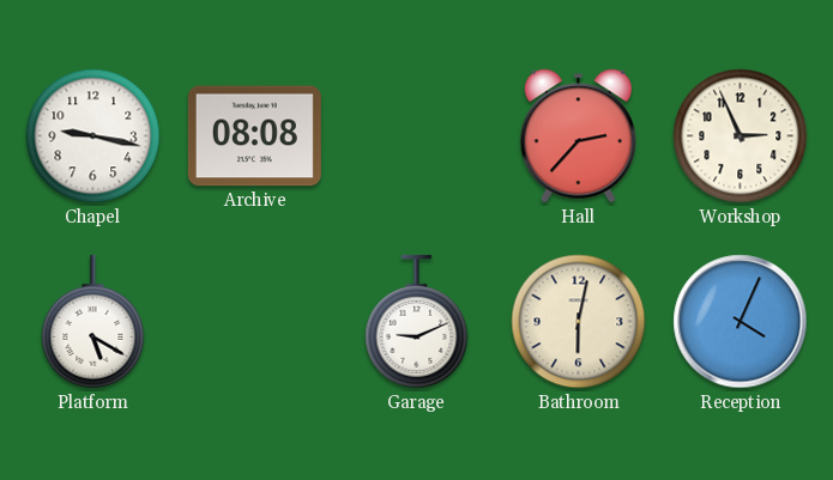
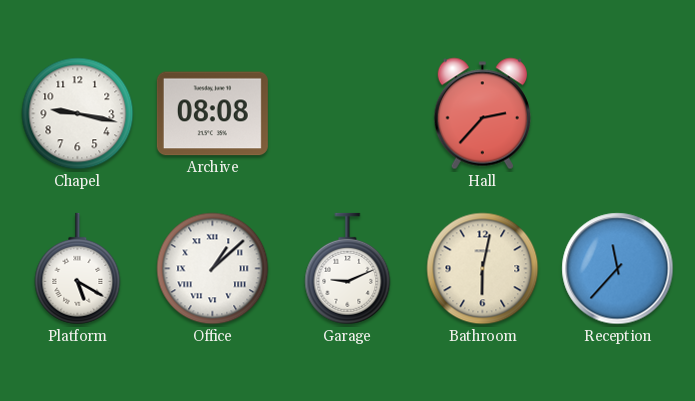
Workshop: 2:56 -> none (741, 136)
Office: none -> 1:08 (213, 269)
Reception: 4:04 -> 11:37 (618, 269)
